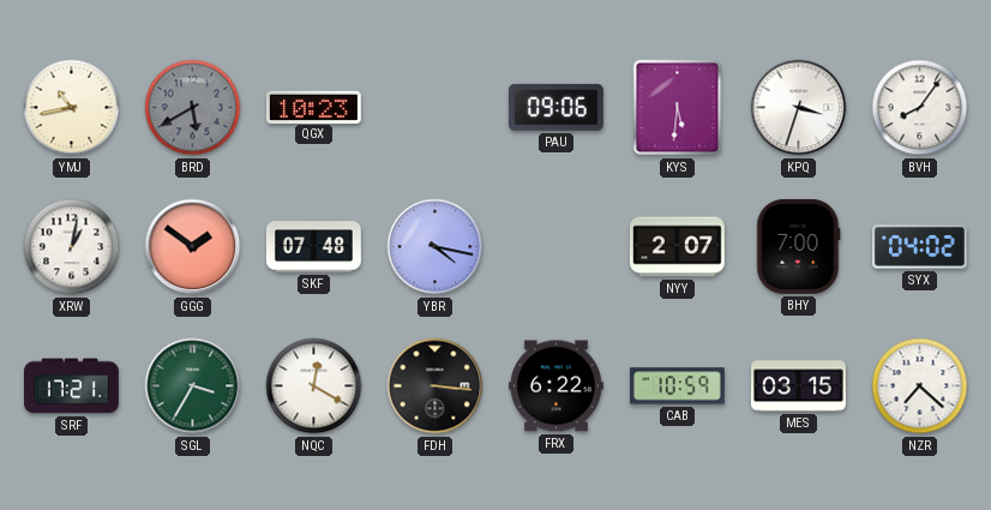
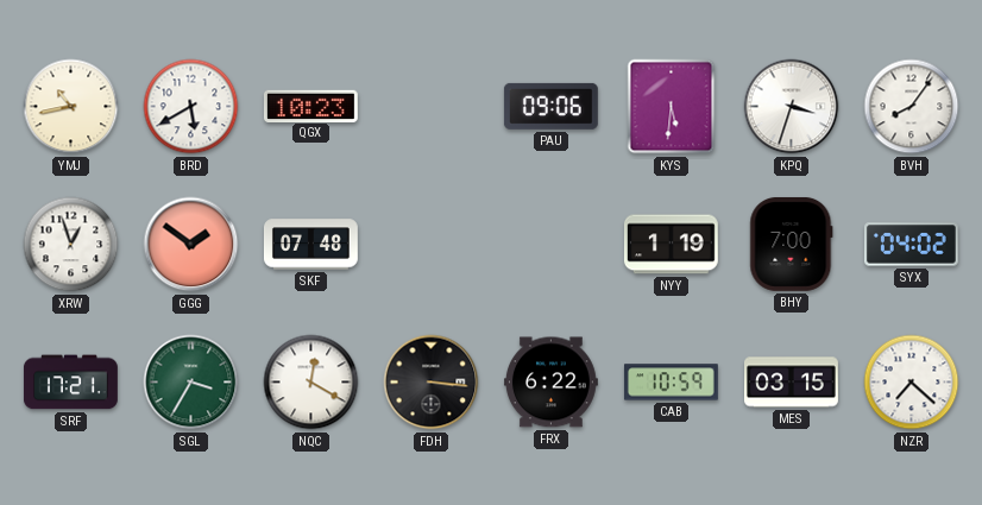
BRD dial: grey -> white (191, 107)
XRW: 1:02 -> 12:57 (71, 245)
YBR: 4:17 -> none (436, 247)
NYY: 2:07 -> 1:19 (671, 245)
